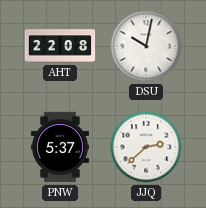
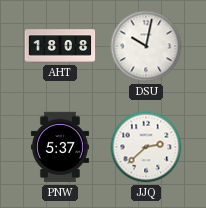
AHT: 22:08 -> 18:08 (60, 46)
